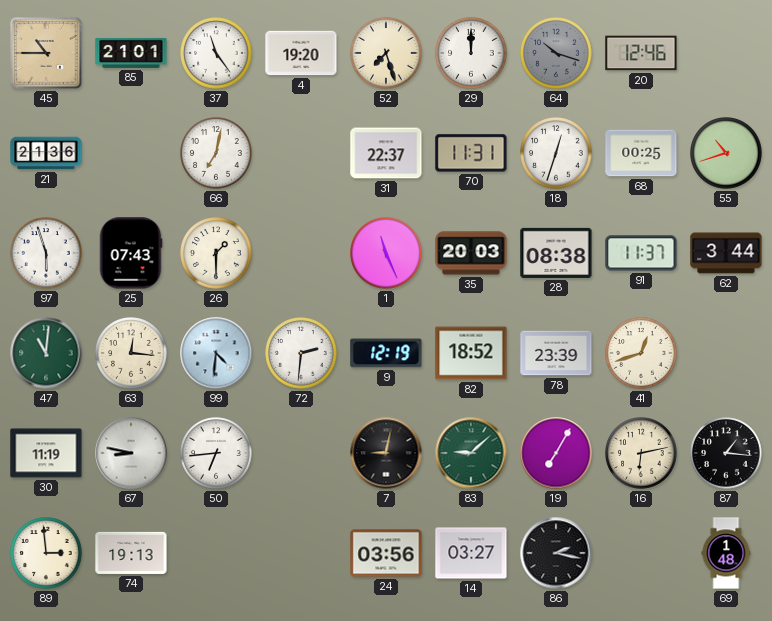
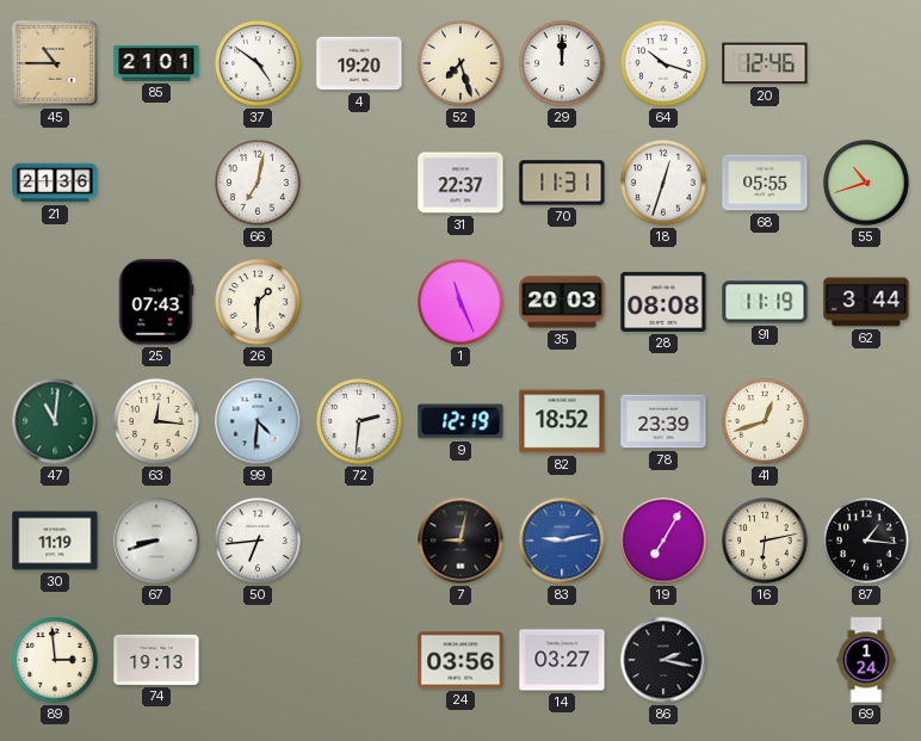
37: 11:24 -> 4:51 (258, 63)
64 dial: grey -> white (663, 63)
68: 00:25 -> 05:55 (765, 183)
97: 5:57 -> none (46, 253)
28: 08:38 -> 08:08 (663, 302)
91: 11:37 -> 11:19 (765, 302)
67: 8:47 -> 8:42 (156, 541)
83: 9:08 -> 9:13 (562, 541)
83 dial: green -> blue (562, 541)
69: 1:48 -> 1:24 (866, 660)
